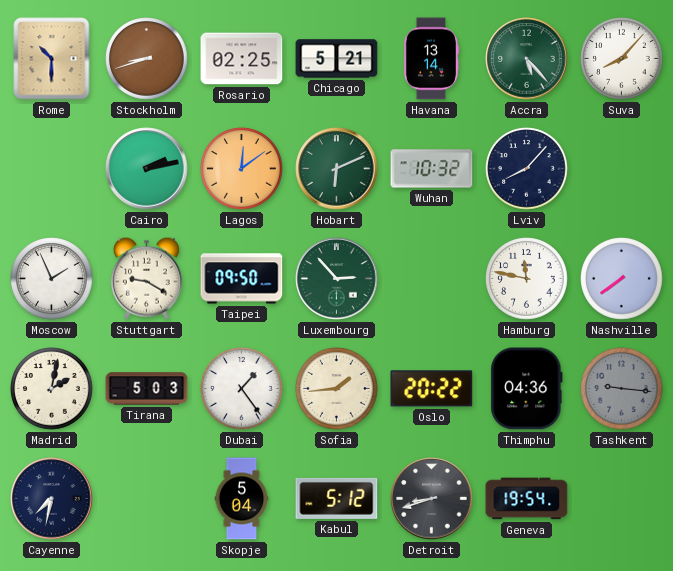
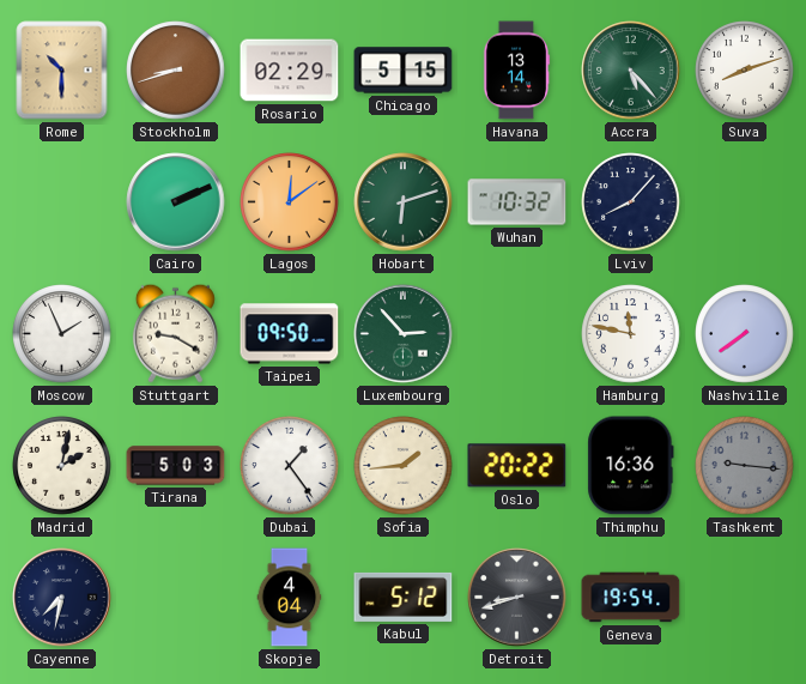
Rosario: 02:25 -> 02:29 (290, 71)
Chicago: 5:21 -> 5:15 (404, 71)
Suva: 8:07 -> 8:12 (745, 71)
Cairo: 2:13 -> 2:11 (176, 202)
Hobart: 6:11 -> 6:12 (404, 202)
Thimphu: 04:36 -> 16:36 (631, 466)
Skopje: 5:04 -> 4:04 (290, 598)
